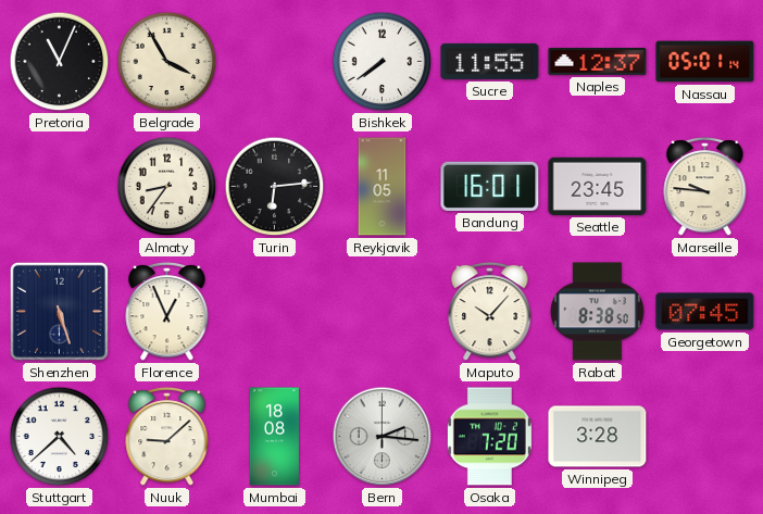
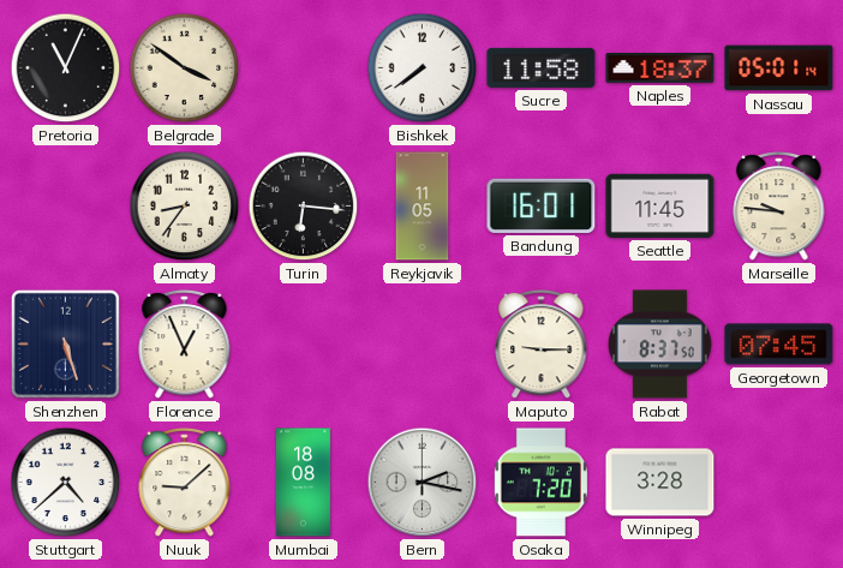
Belgrade: 3:55 -> 3:51 (185, 68)
Sucre: 11:55 -> 11:58 (542, 67)
Naples: 12:37 -> 18:37 (660, 68)
Turin: 6:14 -> 6:16 (304, 207)
Seattle: 23:45 -> 11:45 (660, 205)
Maputo: 10:07 -> 9:15 (542, 343)
Rabat: 8:38 -> 8:37 (659, 345)
Bern: 2:16 -> 2:17 (423, 483)
